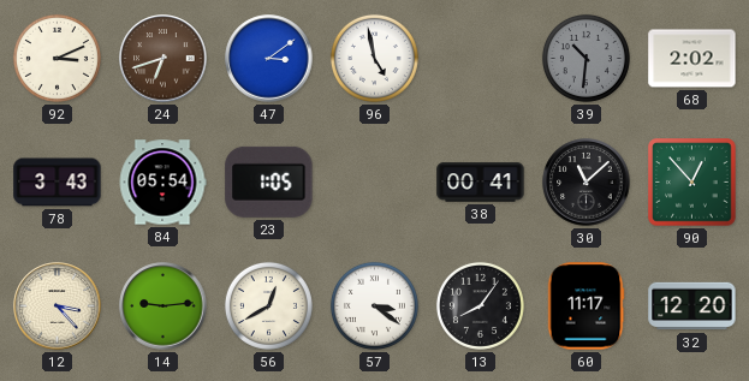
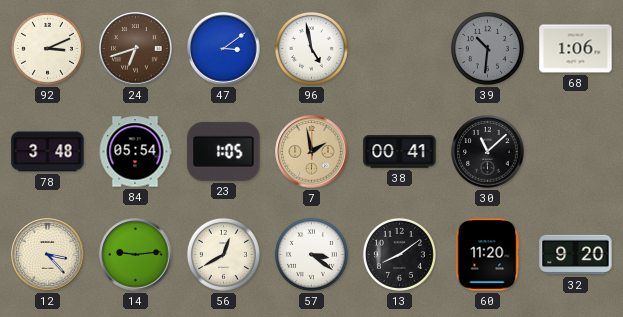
68: 2:02 -> 1:06 (576, 49)
78: 3:43 -> 3:48 (48, 152)
7: none -> 1:58 (312, 152)
90: 12:53 -> none (692, 183)
13: 8:06 -> 8:09 (399, 254)
60: 11:17 -> 11:20 (487, 255)
32: 12:20 -> 9:20 (576, 255)
